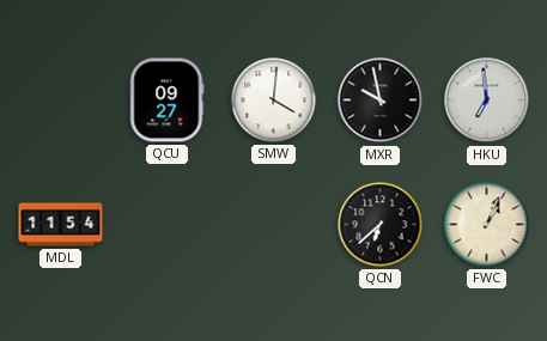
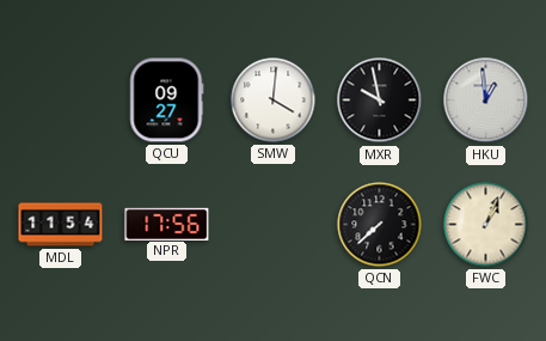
HKU: 6:59 -> 12:59 (486, 101)
NPR: none -> 17:56 (167, 224)
QCN: 6:38 -> 7:38 (380, 225)
